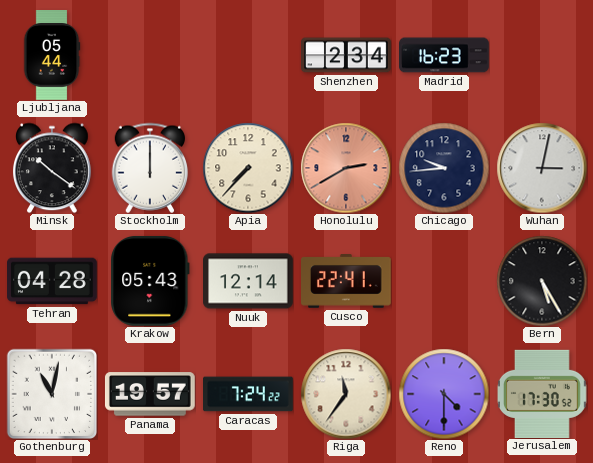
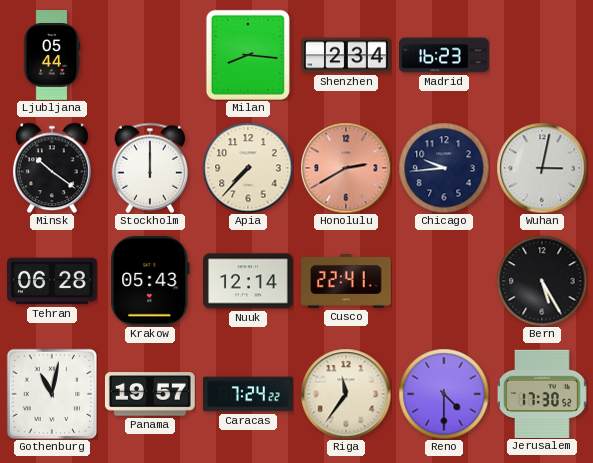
Milan: none -> 8:16 (248, 55)
Tehran: 04:28 -> 06:28 (53, 281)
